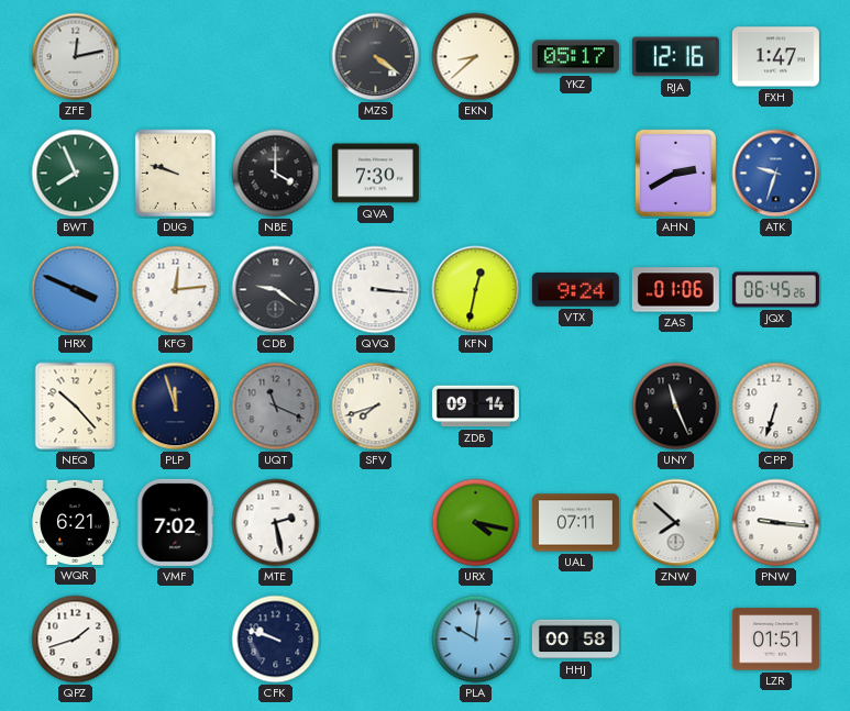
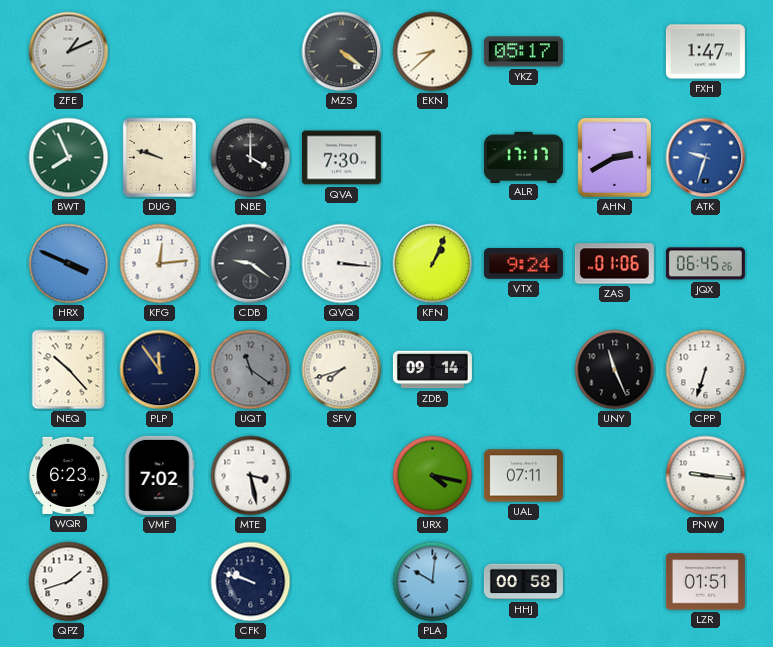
ZFE: 12:13 -> 1:11 (69, 52)
RJA: 12:16 -> none (675, 57)
ALR: none -> 17:17 (523, 157)
KFN: 12:32 -> 1:04 (433, 264)
PLP: 11:57 -> 11:54 (160, 370)
UQT: 11:19 -> 11:21 (251, 370)
WQR: 6:21 -> 6:23 (68, 475)
MTE: 2:28 -> 3:28 (251, 476)
ZNW: 7:52 -> none (676, 523)
